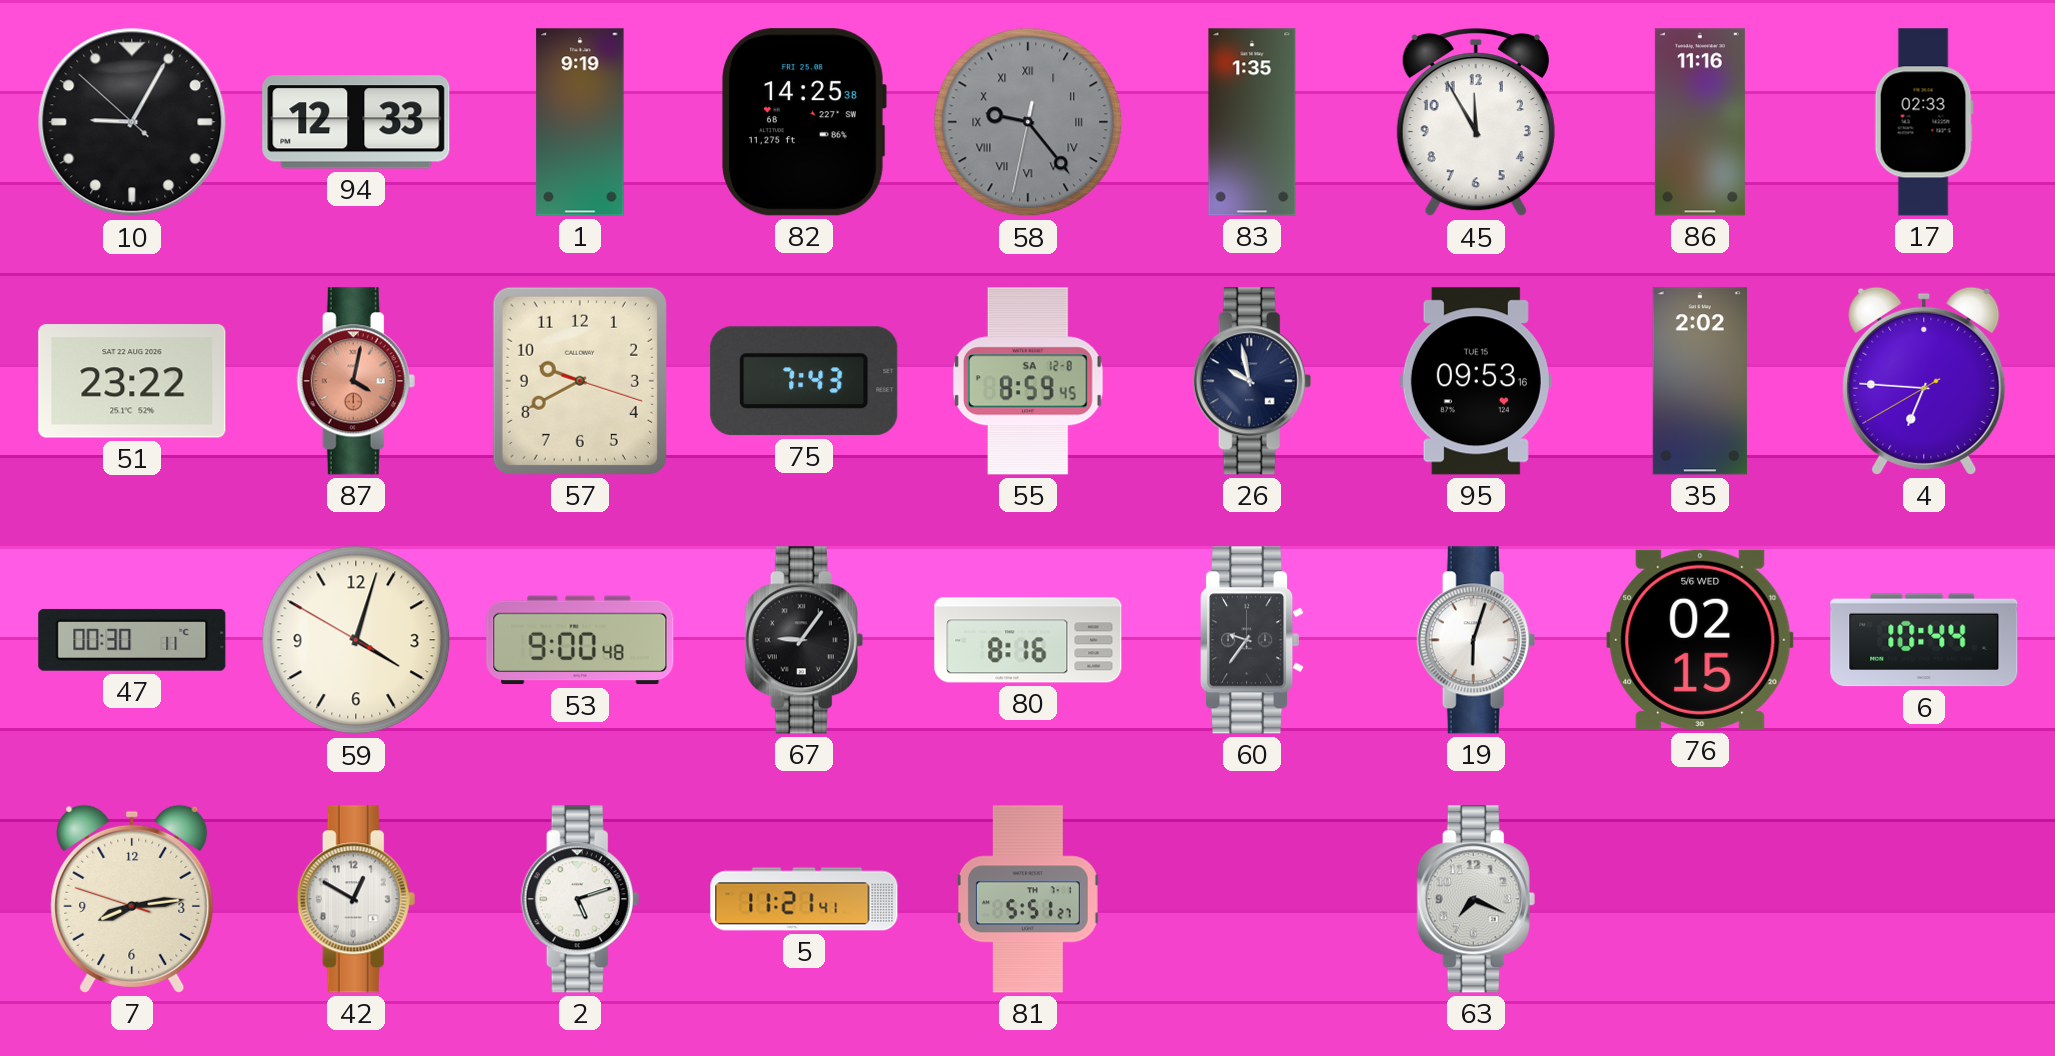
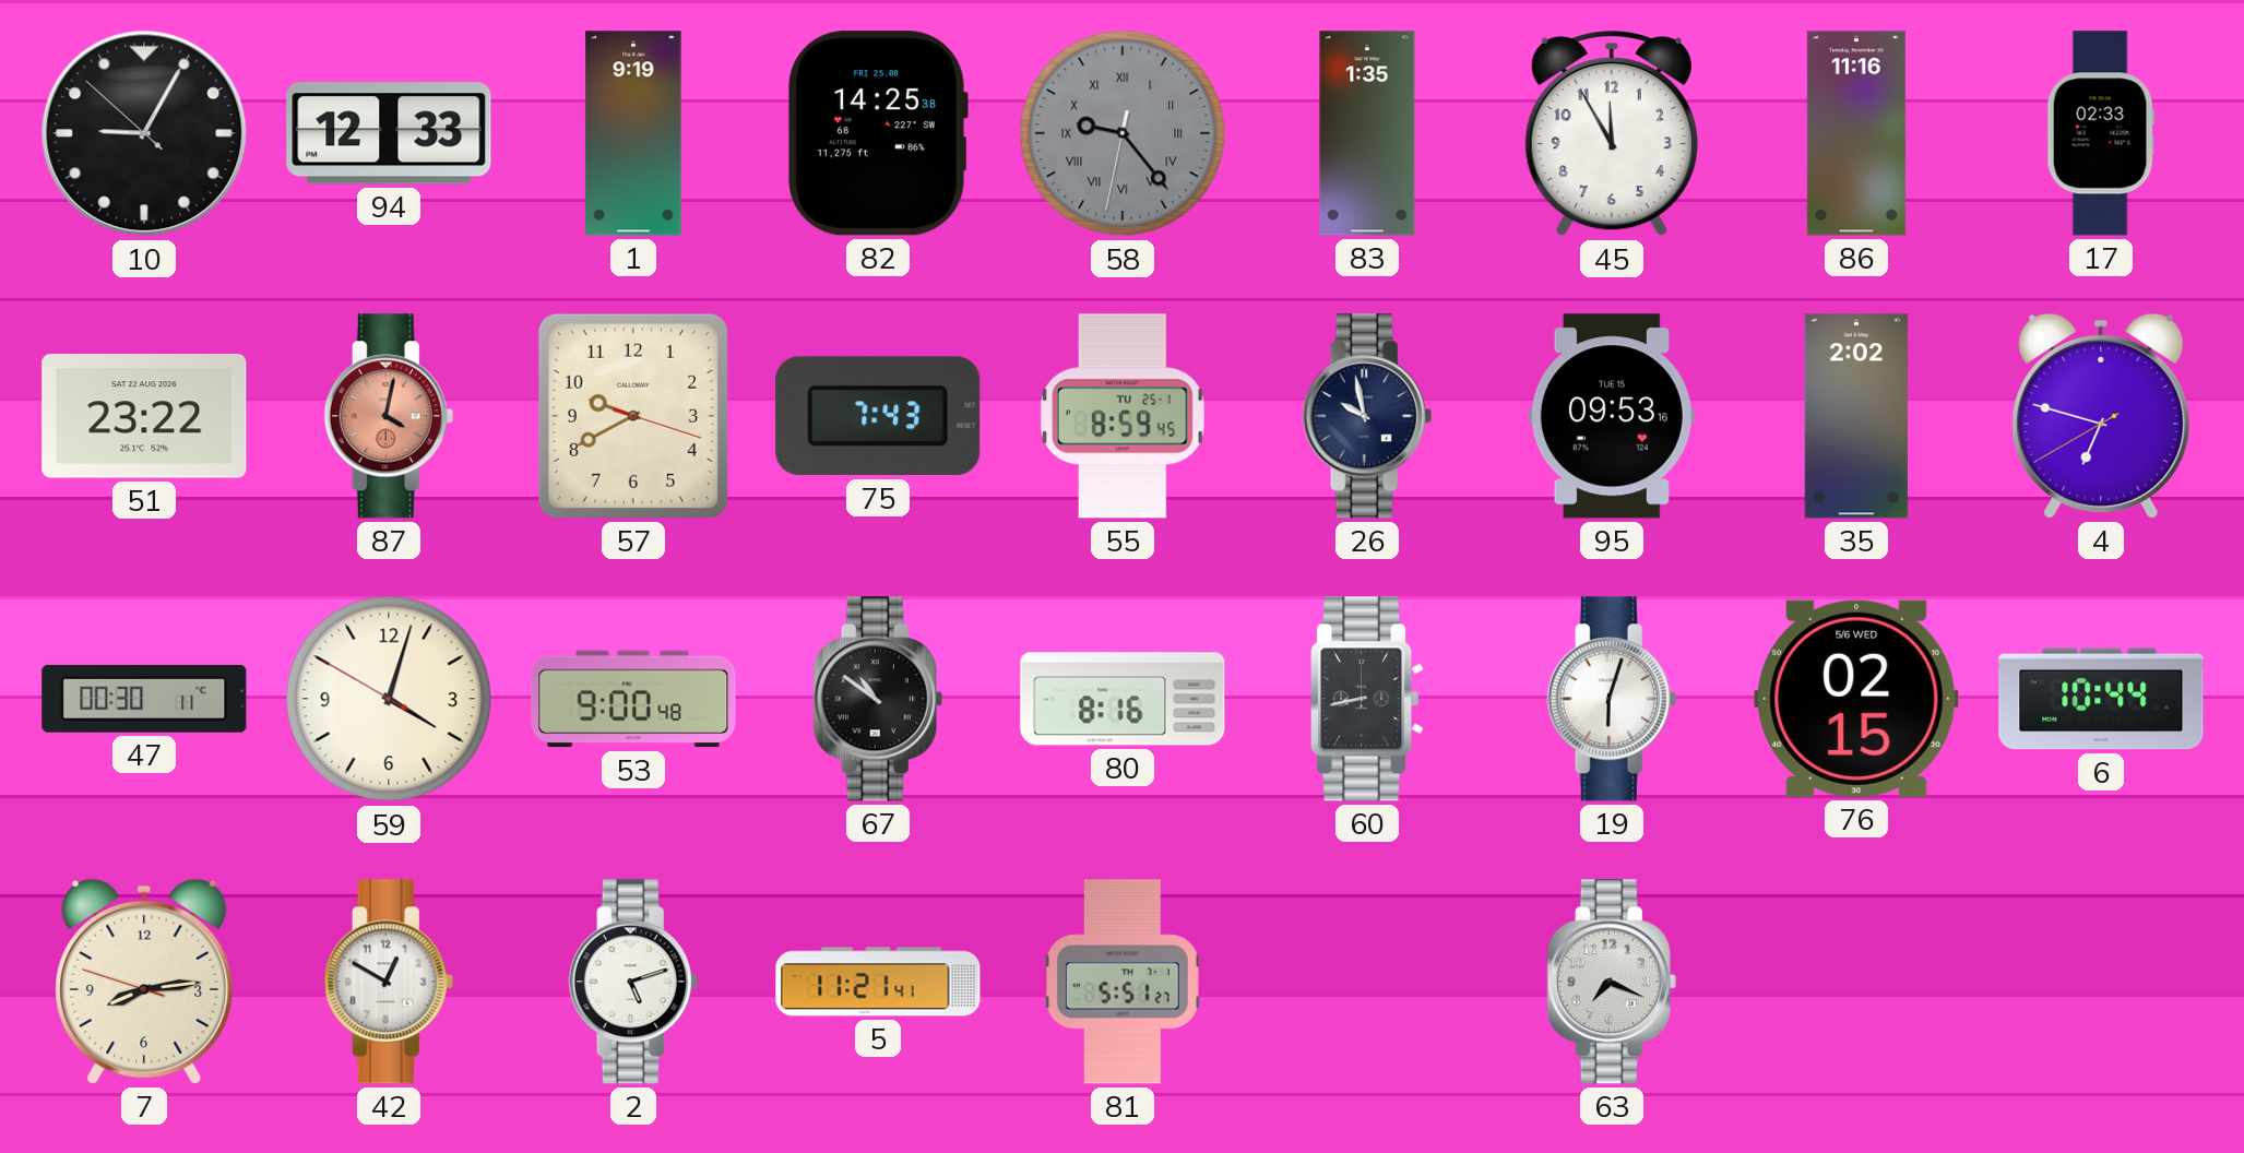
55 date: SA 12-8 -> TU 25-1 (1123, 416)
4: 6:45 -> 6:47 (2101, 416)
67: 9:06 -> 10:51 (878, 699)
60: 9:36 -> 8:43 (1367, 699)
